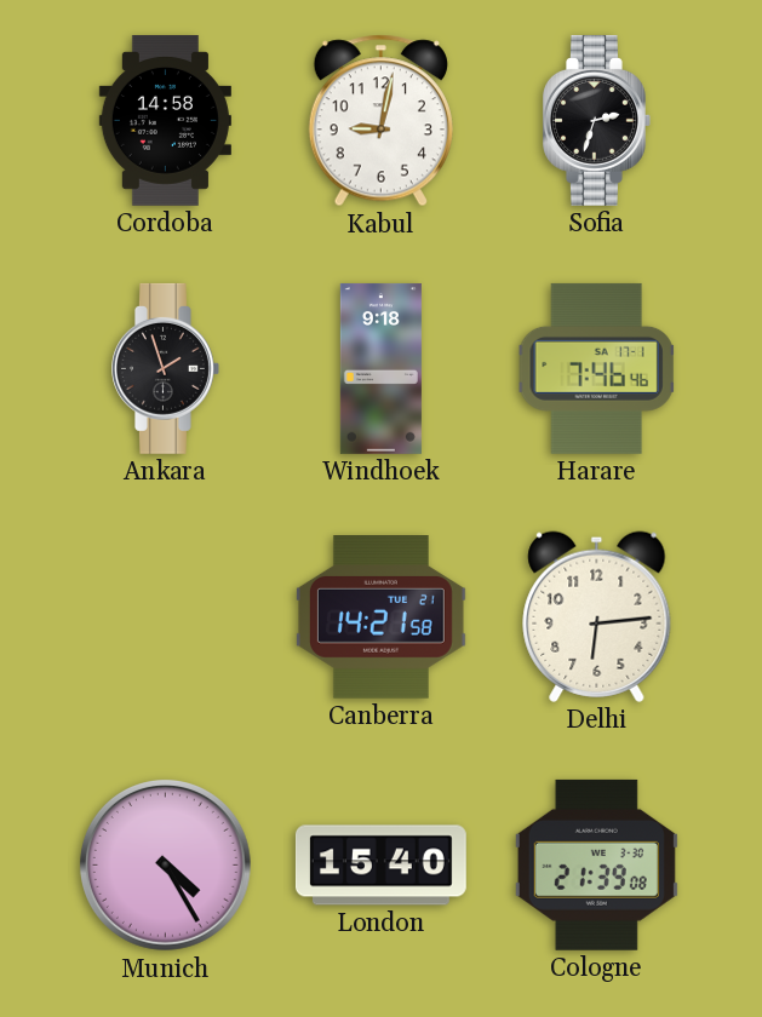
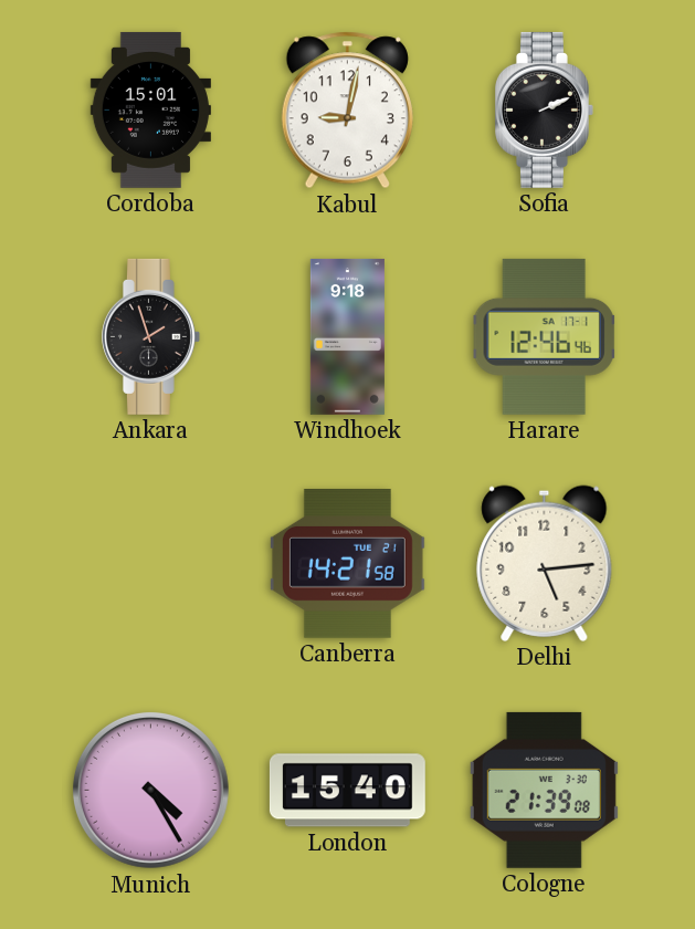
Cordoba: 14:58 -> 15:01 (150, 109)
Sofia: 2:33 -> 2:11 (545, 109)
Harare: 7:46 -> 12:46 (544, 336)
Delhi: 6:14 -> 5:14 (545, 563)
